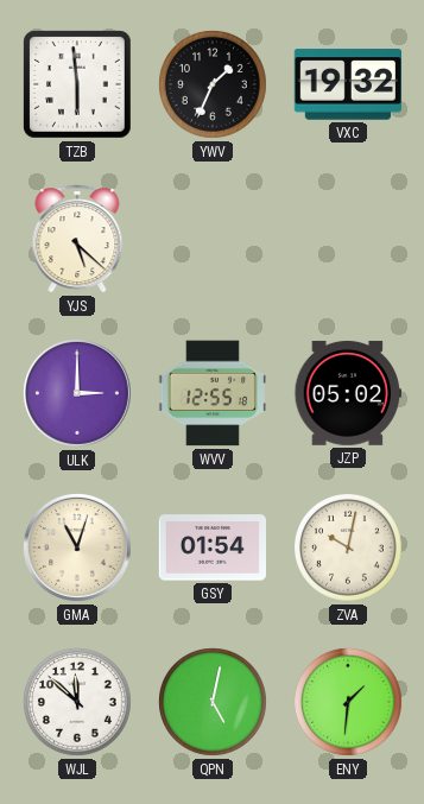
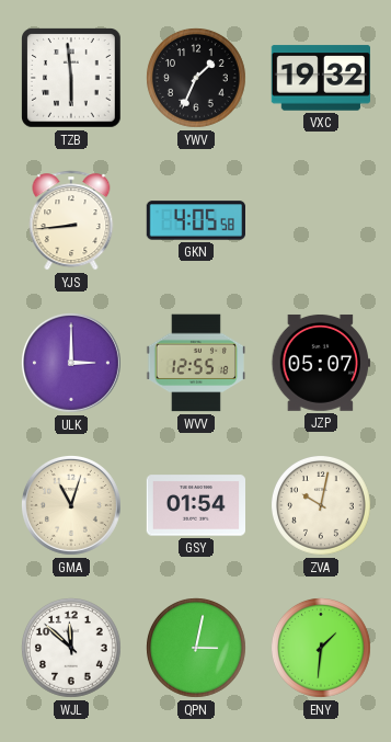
YJS: 5:22 -> 8:44 (71, 220)
GKN: none -> 4:05 (195, 220)
JZP: 05:02 -> 05:07 (320, 363)
QPN: 5:02 -> 3:02 (197, 649)
